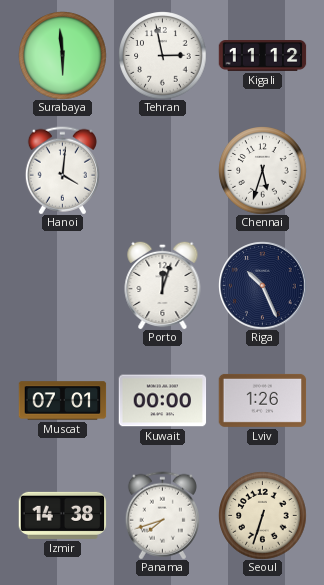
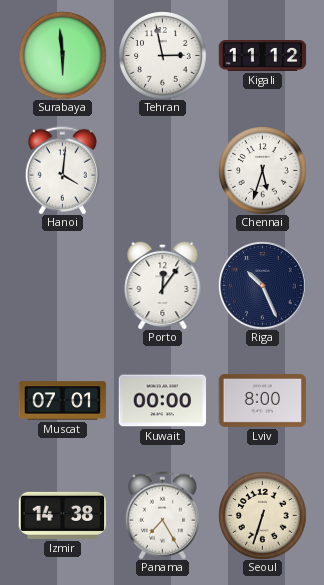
Porto: 12:03 -> 12:06 (163, 285)
Lviv: 1:26 -> 8:00 (262, 400)
Panama: 7:42 -> 7:25 (162, 515)
